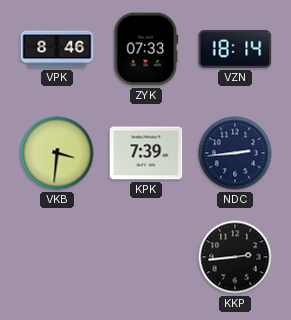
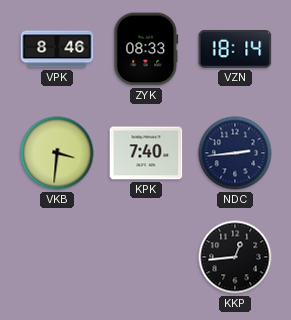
ZYK: 07:33 -> 08:33 (146, 49)
KPK: 7:39 -> 7:40 (146, 153)
KKP: 2:44 -> 12:44 (235, 257)
